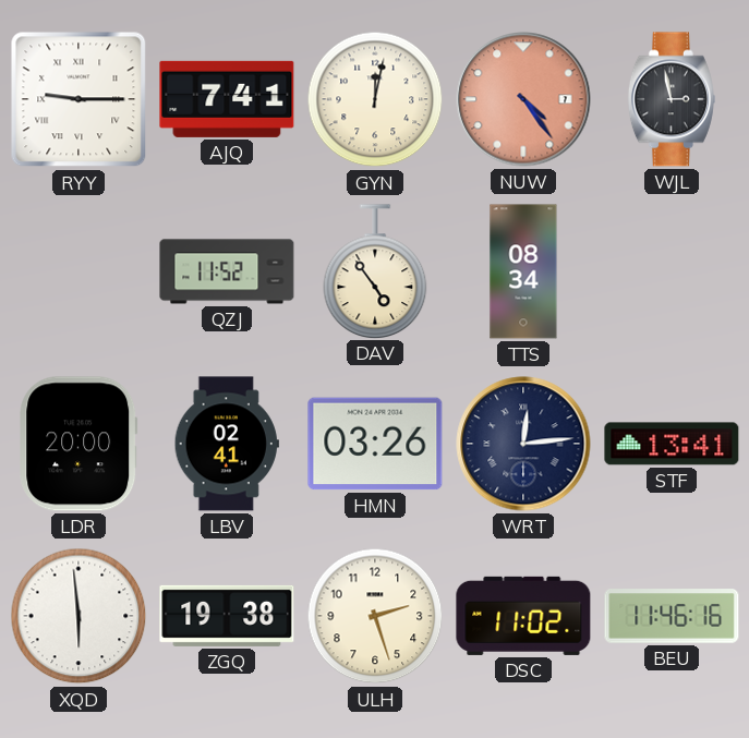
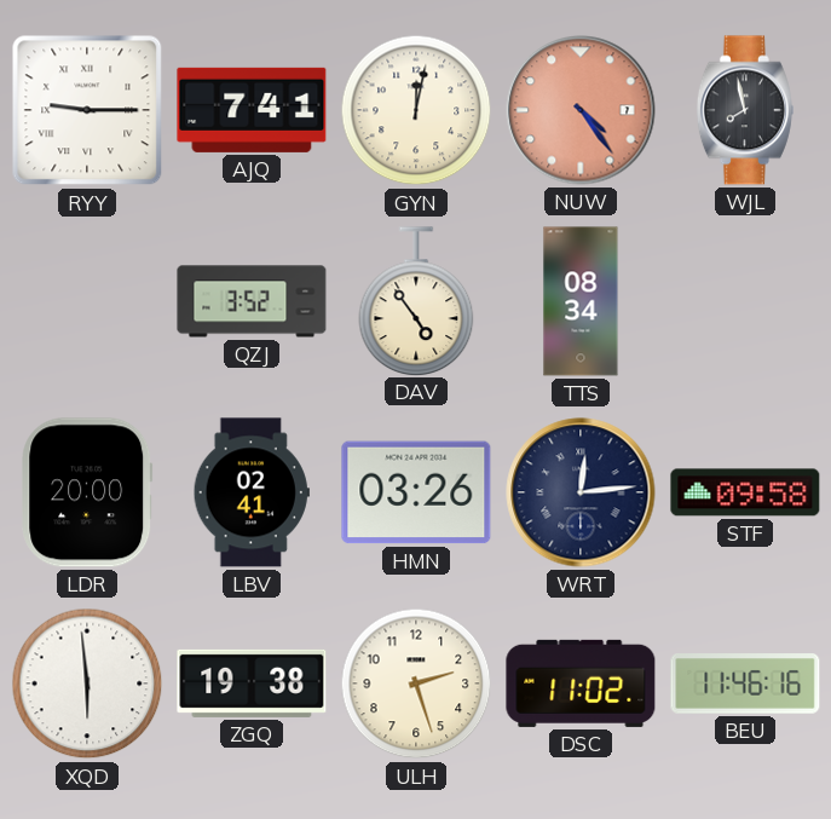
WJL: 2:58 -> 7:58 (745, 110)
QZJ: 11:52 -> 3:52 (252, 301)
STF: 13:41 -> 09:58 (745, 492)
